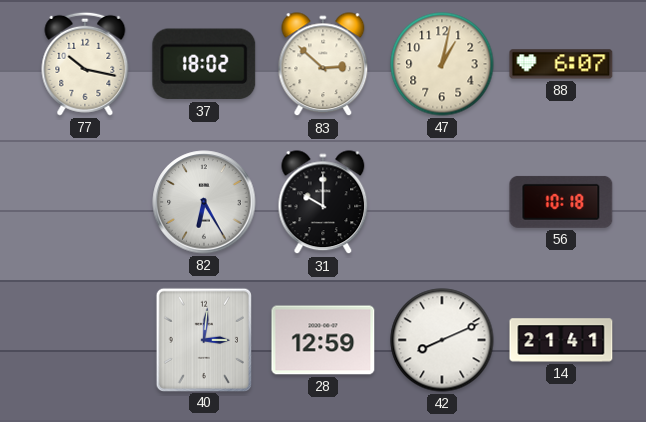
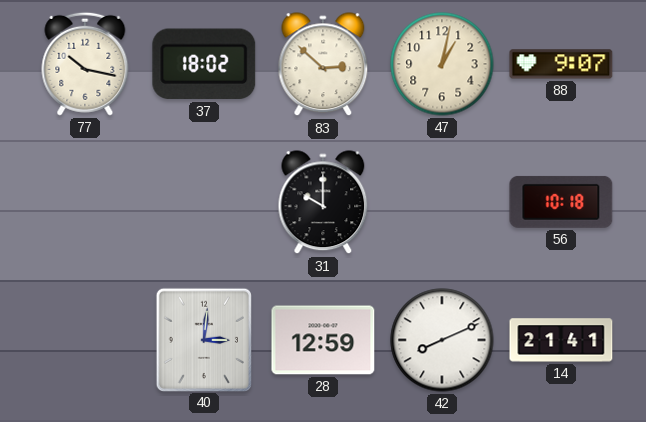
88: 6:07 -> 9:07 (561, 64)
82: 6:25 -> none (204, 202)
